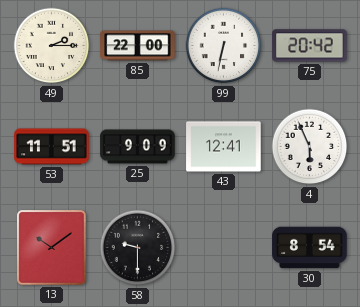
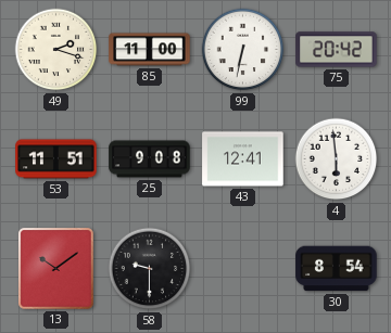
49: 2:15 -> 2:18 (56, 50)
85: 22:00 -> 11:00 (150, 50)
25: 9:09 -> 9:08 (150, 159)
4: 5:56 -> 5:59 (337, 159)
